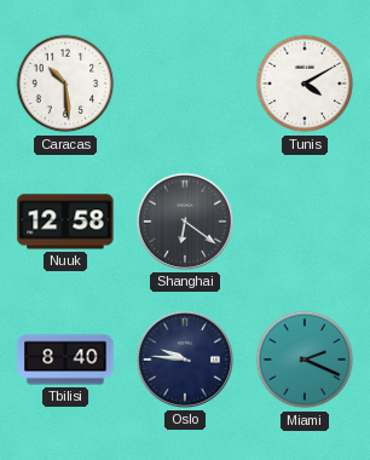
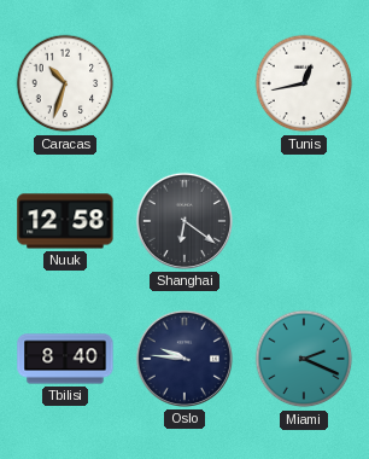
Caracas: 10:29 -> 10:33 (65, 83)
Tunis: 4:10 -> 12:43 (304, 83)
